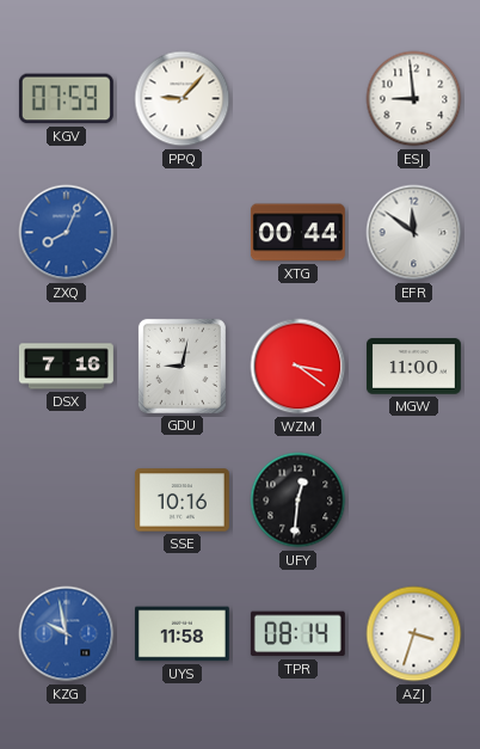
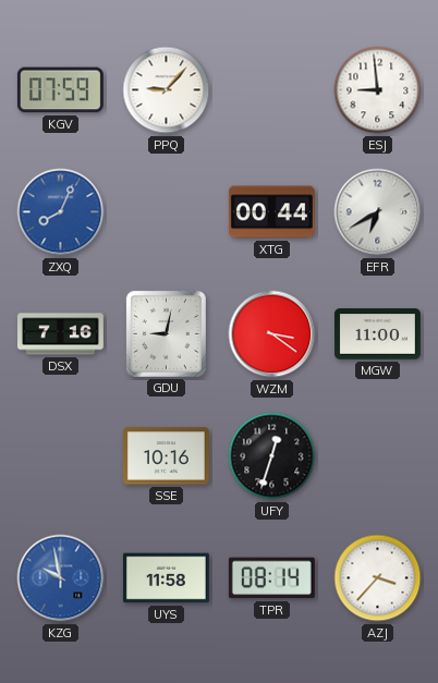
EFR: 11:51 -> 6:40 (378, 212)
UFY: 12:31 -> 12:33 (272, 456)
AZJ: 3:33 -> 3:37 (378, 578)
